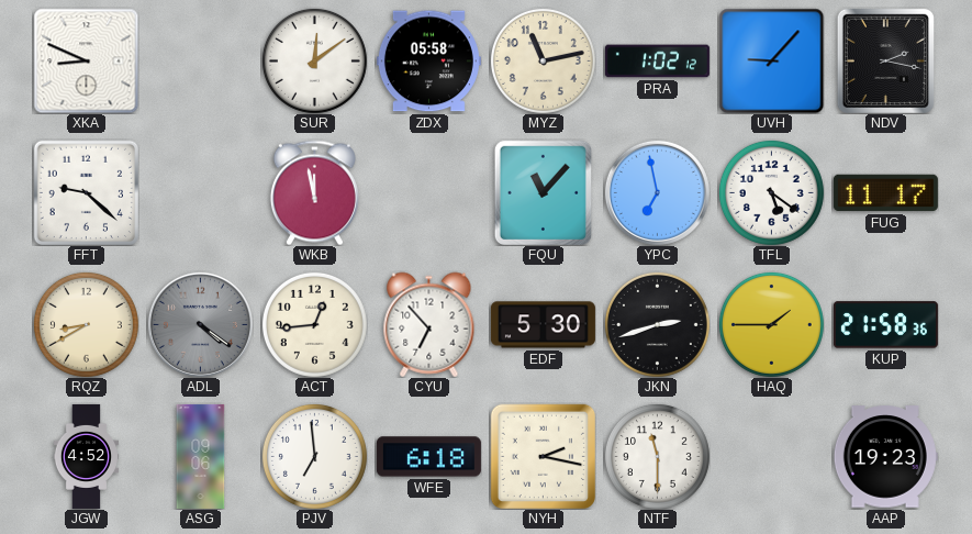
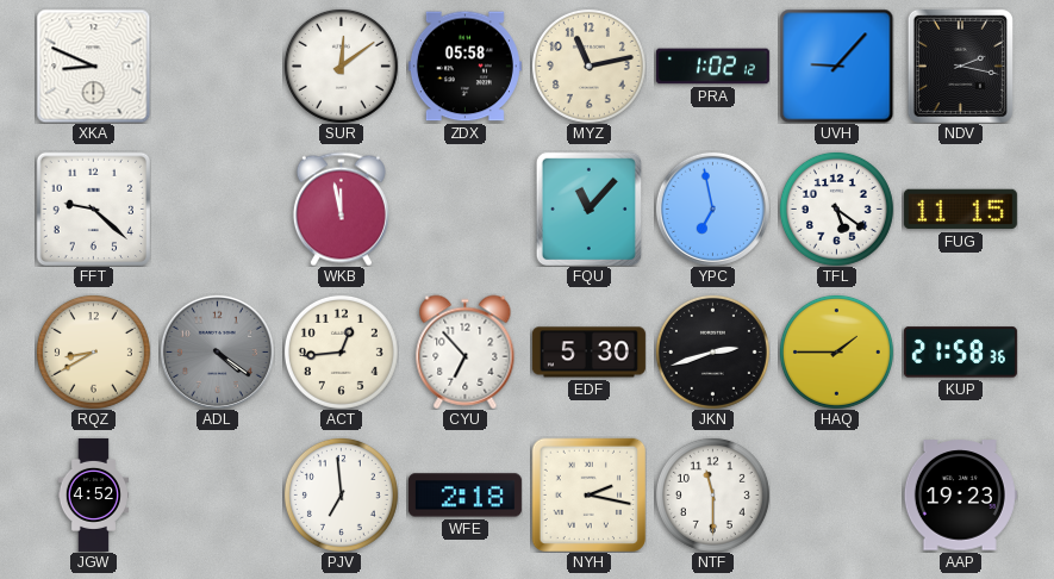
FUG: 11:17 -> 11:15 (960, 210)
ASG: 09:06 -> none (201, 456)
WFE: 6:18 -> 2:18 (464, 496)
